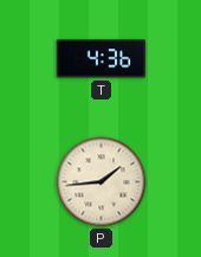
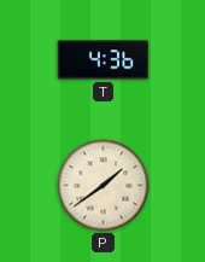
P: 1:44 -> 1:39 (104, 186)
